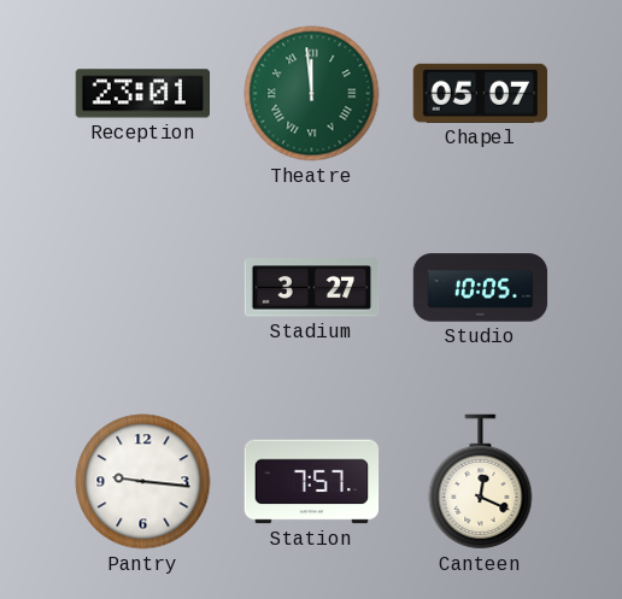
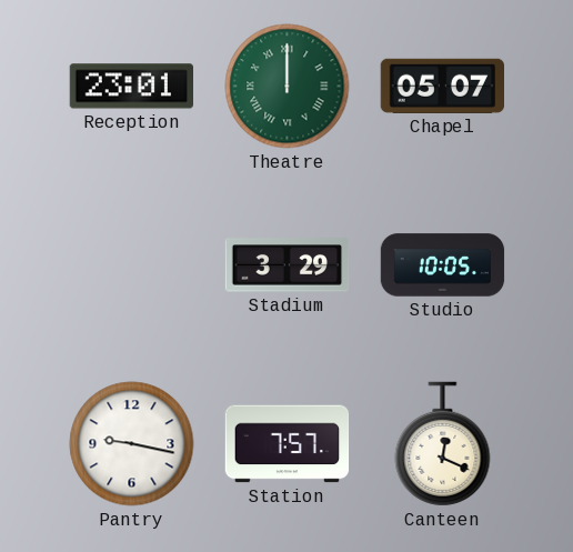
Theatre: 11:59 -> 12:00 (288, 87)
Stadium: 3:27 -> 3:29 (288, 265)
Pantry: 9:16 -> 9:17 (132, 444)
